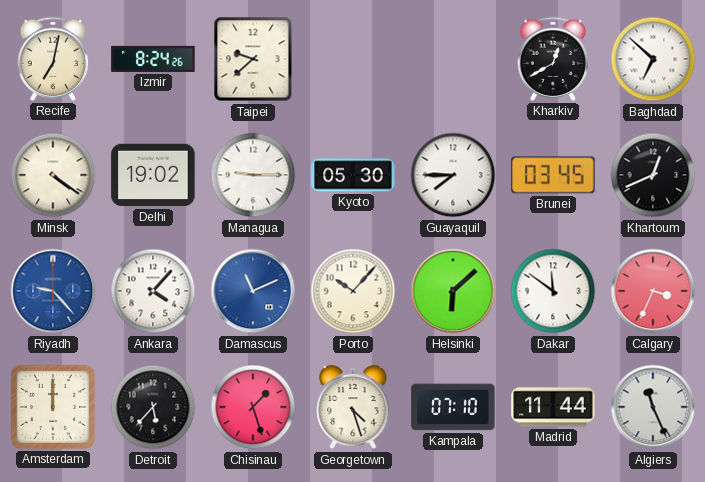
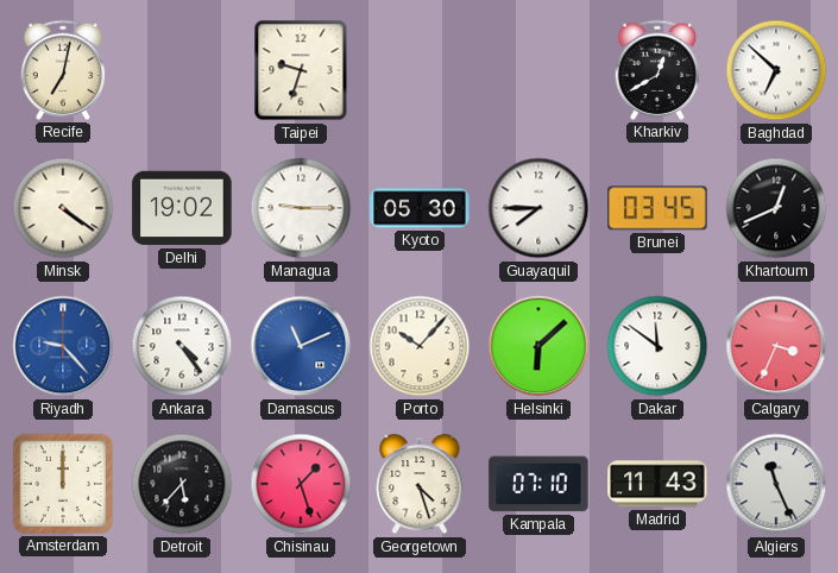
Izmir: 8:24 -> none (153, 59)
Taipei: 9:38 -> 9:33 (301, 70)
Ankara: 4:07 -> 4:24 (182, 346)
Madrid: 11:44 -> 11:43 (657, 484)
